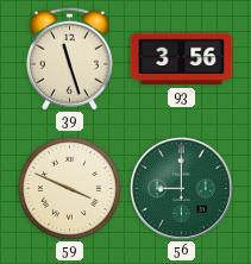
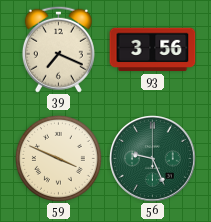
39: 11:27 -> 7:19 (58, 49)
56: 9:00 -> 9:26 (153, 159)
